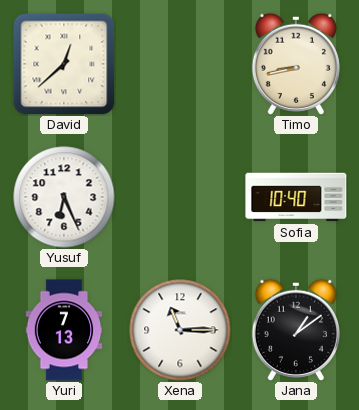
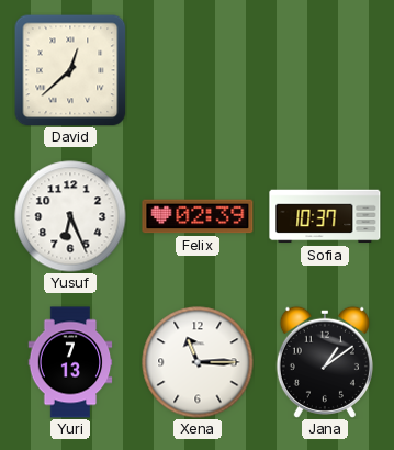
Timo: 8:43 -> none (296, 64)
Felix: none -> 02:39 (198, 216)
Sofia: 10:40 -> 10:37 (325, 216)
